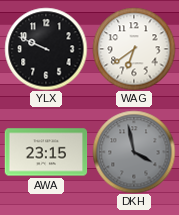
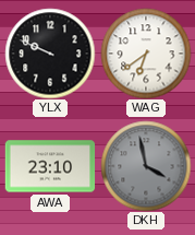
AWA: 23:15 -> 23:10 (50, 166)
